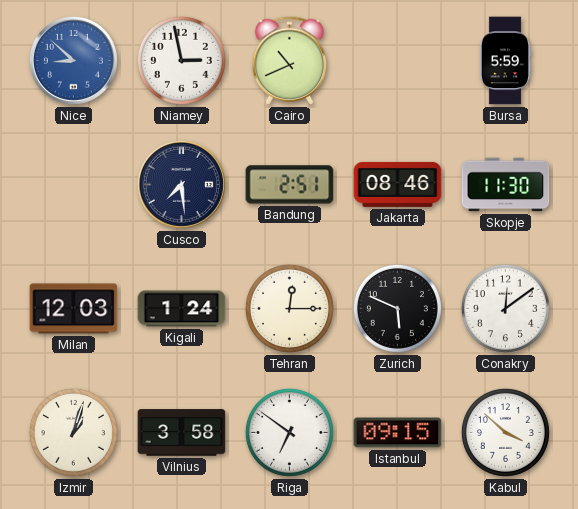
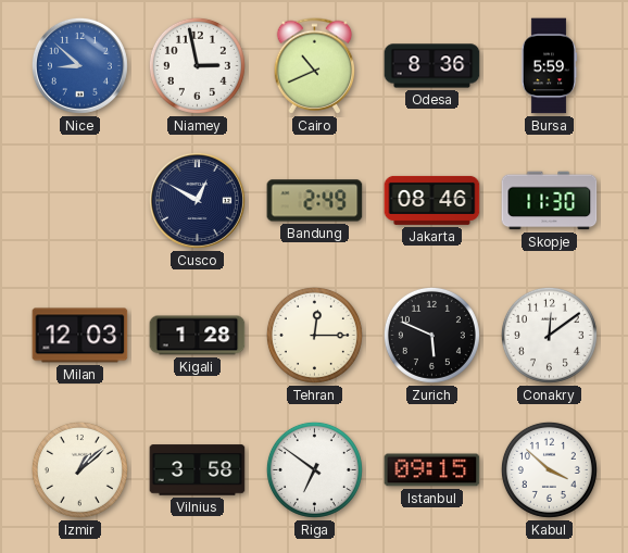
Odesa: none -> 8:36 (432, 66)
Cusco: 7:29 -> 12:50 (197, 200)
Bandung: 2:51 -> 2:49 (315, 201)
Kigali: 1:24 -> 1:28 (198, 336)
Izmir: 1:03 -> 1:08 (79, 469)
